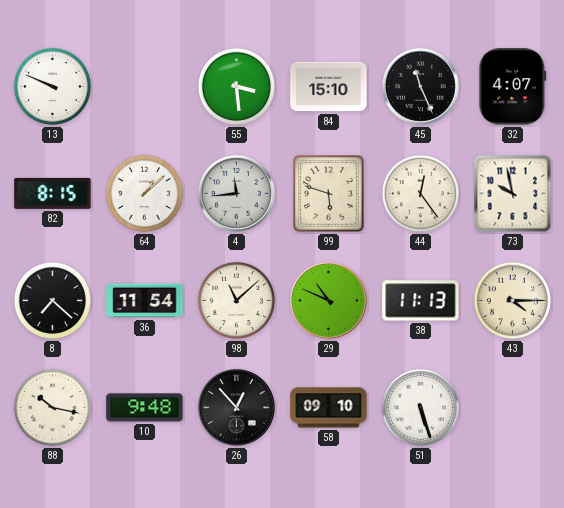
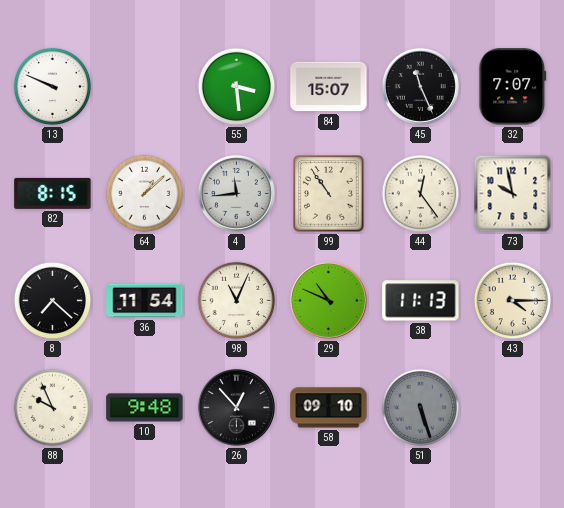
84: 15:10 -> 15:07 (329, 87)
32: 4:07 -> 7:07 (513, 87)
99: 5:48 -> 10:54 (329, 194)
98: 11:08 -> 11:04 (237, 301)
88: 10:17 -> 9:56 (53, 408)
51 dial: white -> grey (421, 408)
